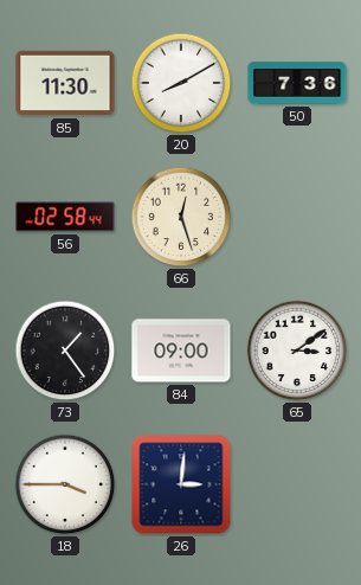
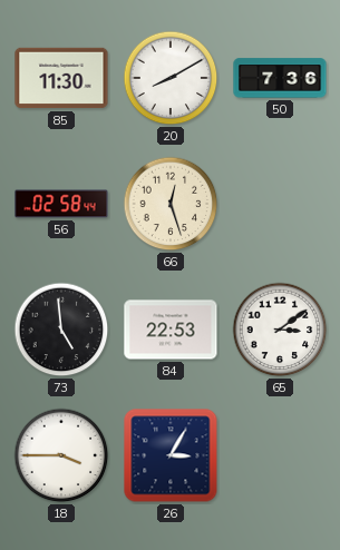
73: 1:24 -> 4:59 (61, 330)
84: 09:00 -> 22:53 (171, 330)
26: 3:01 -> 3:05 (171, 455)
